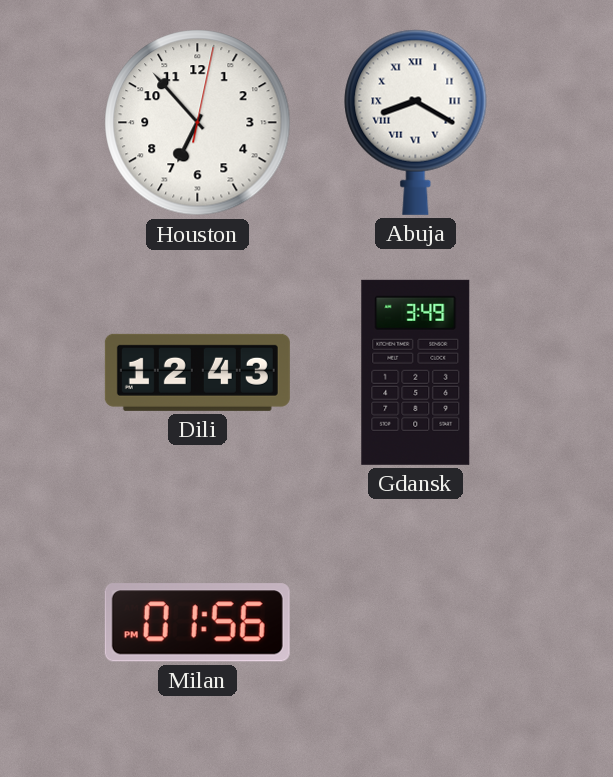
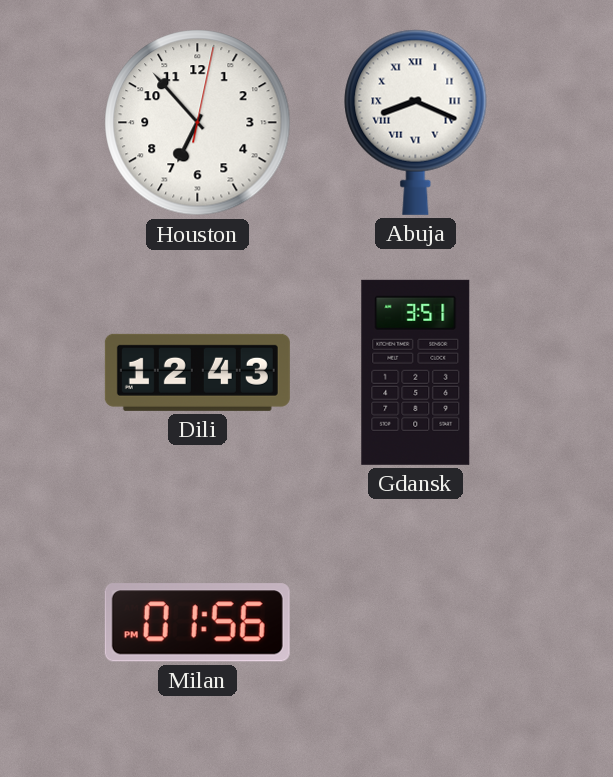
Abuja: 8:20 -> 8:19 (416, 122)
Gdansk: 3:49 -> 3:51 (416, 372)
